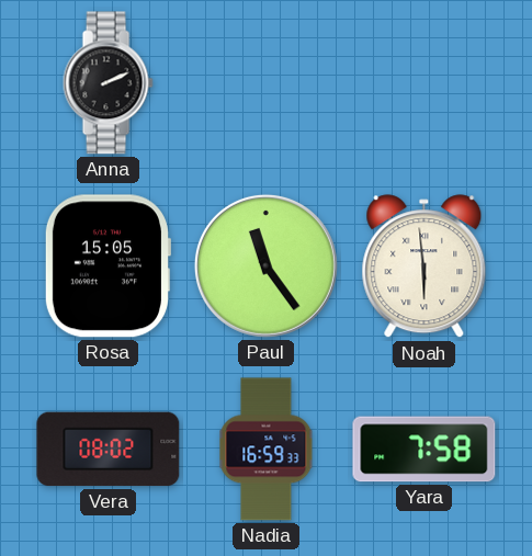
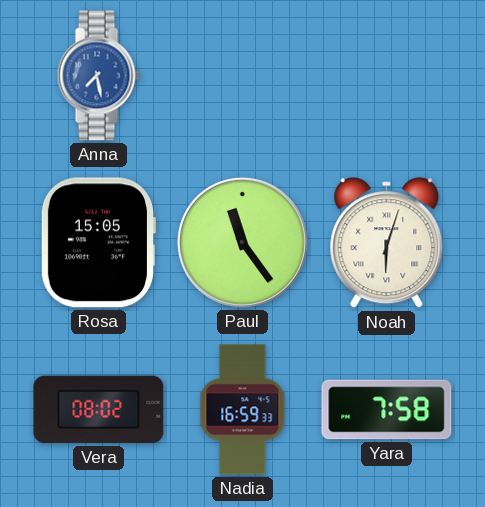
Anna: 2:11 -> 7:28 (98, 76)
Anna dial: black -> blue (98, 76)
Noah: 5:59 -> 6:03 (387, 243)
